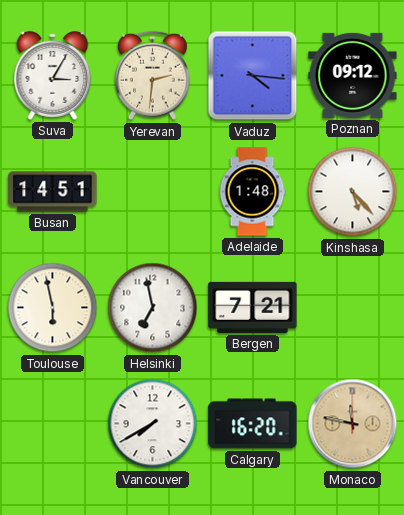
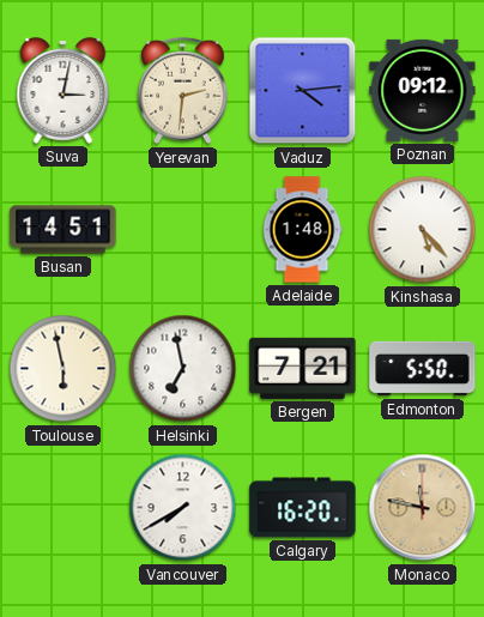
Suva: 3:05 -> 3:02 (63, 90)
Vaduz: 4:16 -> 4:14 (303, 91)
Edmonton: none -> 5:50 (423, 369)
